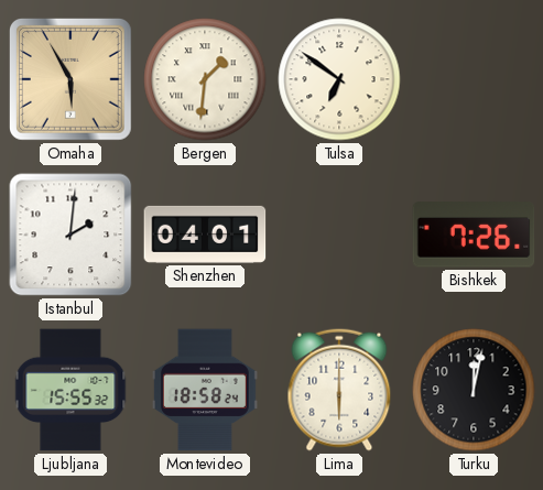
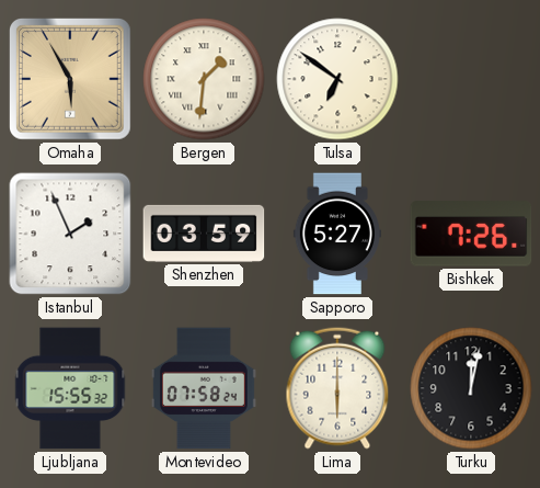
Istanbul: 2:01 -> 1:56 (70, 234)
Shenzhen: 04:01 -> 03:59 (204, 234)
Sapporo: none -> 5:27 (337, 234)
Montevideo: 18:58 -> 07:58 (204, 388)
